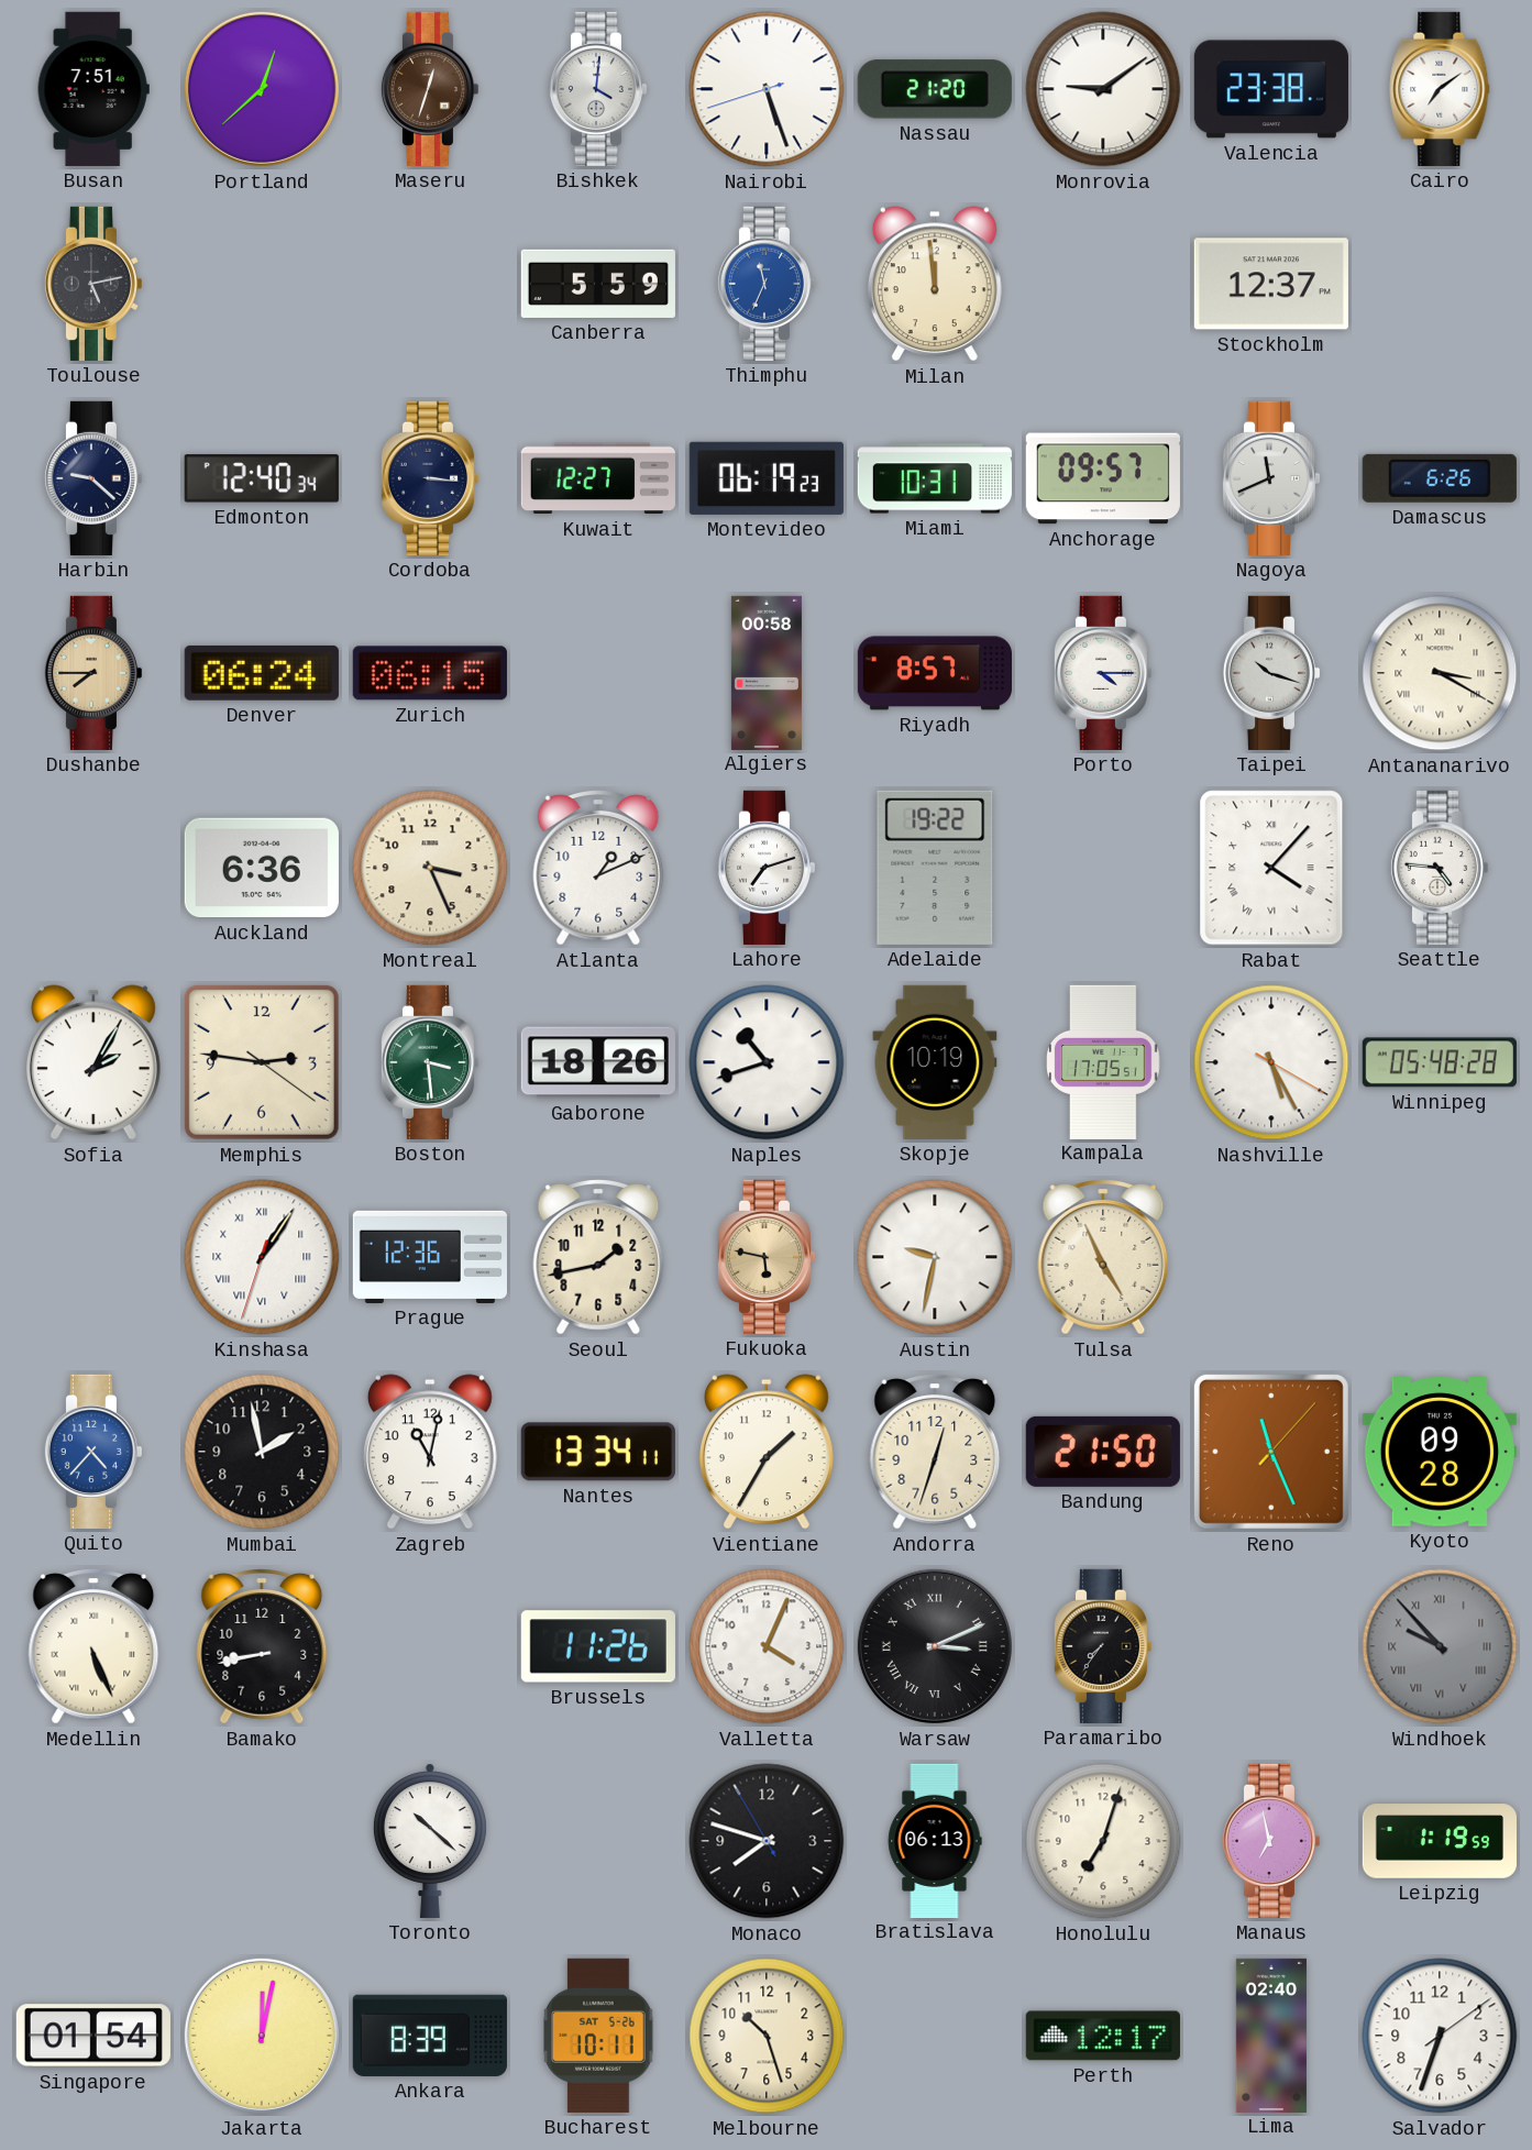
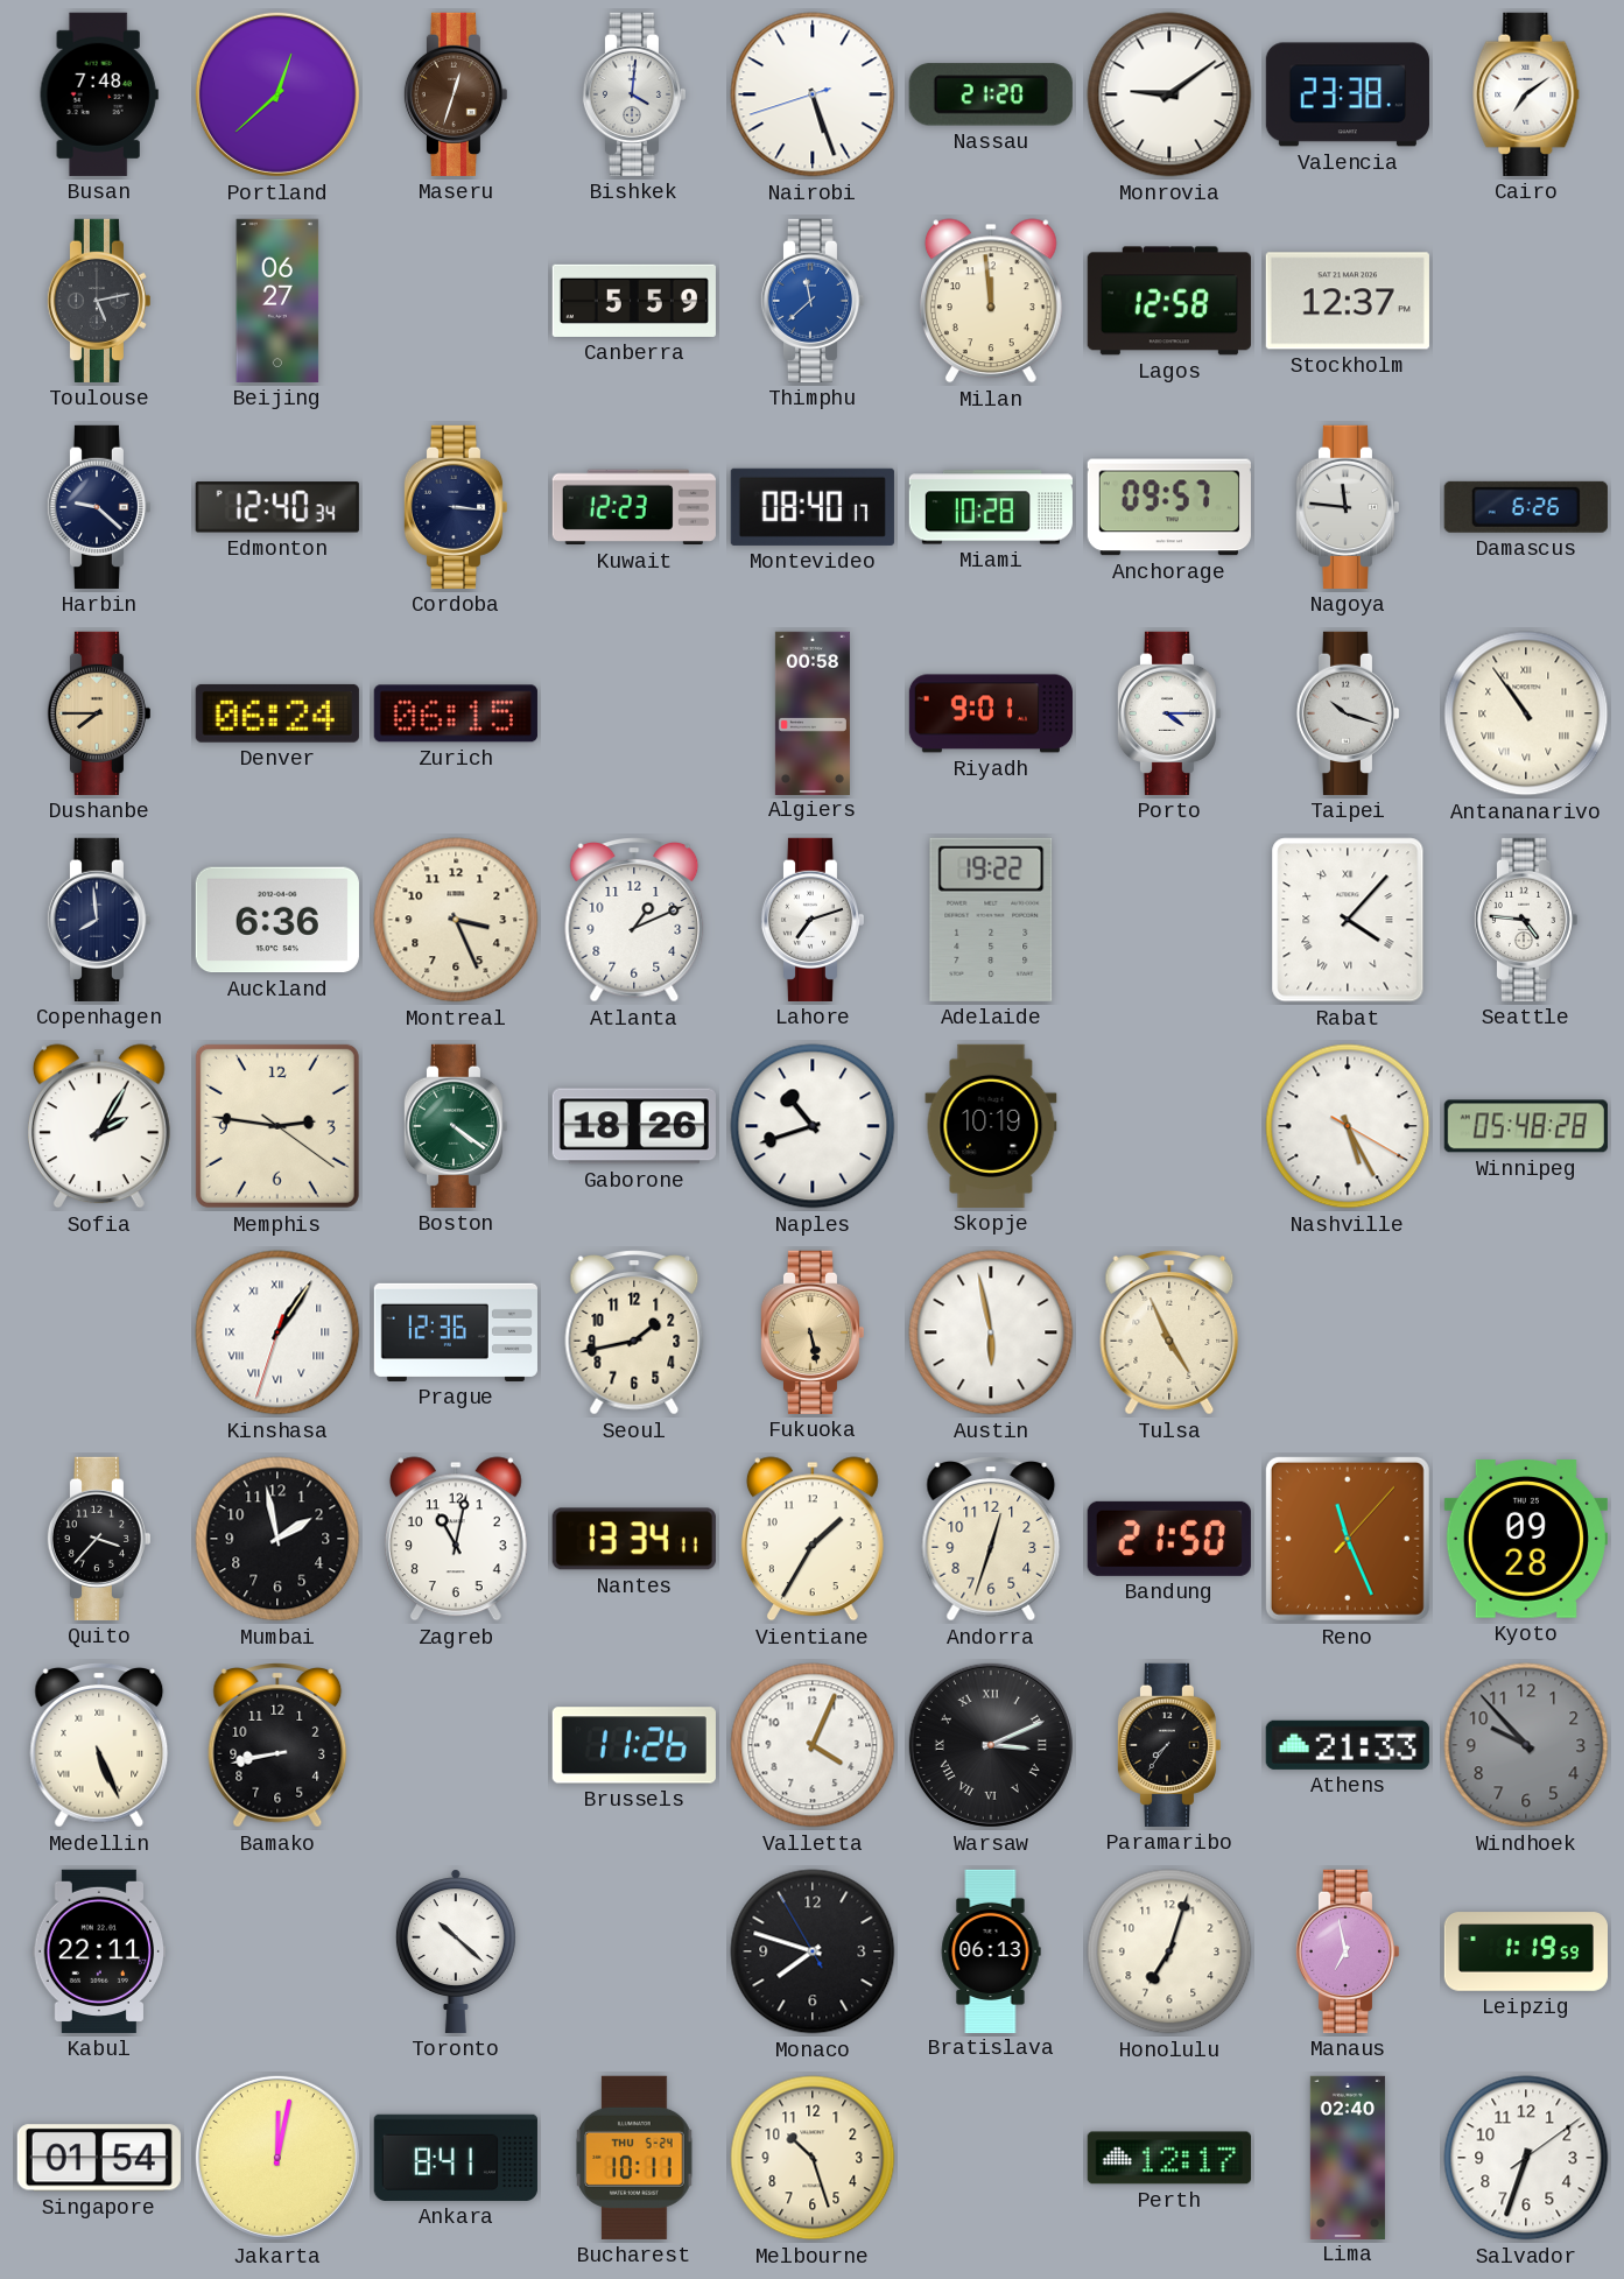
Busan: 7:51 -> 7:48 (99, 94)
Beijing: none -> 06:27 (277, 301)
Thimphu: 11:34 -> 11:38 (811, 301)
Lagos: none -> 12:58 (1169, 301)
Kuwait: 12:27 -> 12:23 (634, 507)
Montevideo: 06:19 -> 08:40 (813, 507)
Miami: 10:31 -> 10:28 (991, 507)
Nagoya: 11:41 -> 11:46 (1347, 507)
Riyadh: 8:57 -> 9:01 (990, 713)
Antananarivo: 3:20 -> 10:54 (1526, 713)
Copenhagen: none -> 7:59 (98, 920)
Boston: 3:29 -> 4:21 (455, 1126)
Kampala: 17:05 -> none (1103, 1061)
Fukuoka: 5:47 -> 5:28 (811, 1332)
Austin: 9:32 -> 5:58 (991, 1332)
Quito: 4:37 -> 3:37 (98, 1539)
Quito dial: blue -> black (98, 1539)
Athens: none -> 21:33 (1348, 1745)
Windhoek numerals: Roman -> Arabic (1526, 1745)
Kabul: none -> 22:11 (99, 1951)
Ankara: 8:39 -> 8:41 (456, 2158)
Bucharest date: SAT 5-26 -> THU 5-24 (634, 2158)
